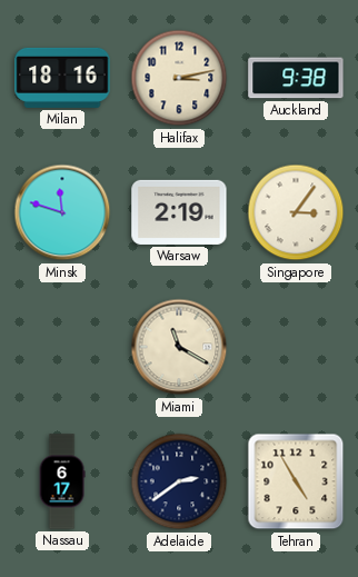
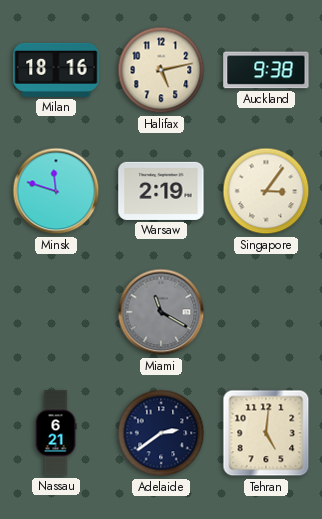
Halifax: 3:13 -> 5:13 (161, 70)
Miami dial: cream -> grey (161, 312)
Nassau: 6:17 -> 6:21 (56, 433)
Tehran: 4:55 -> 5:01 (266, 433)
